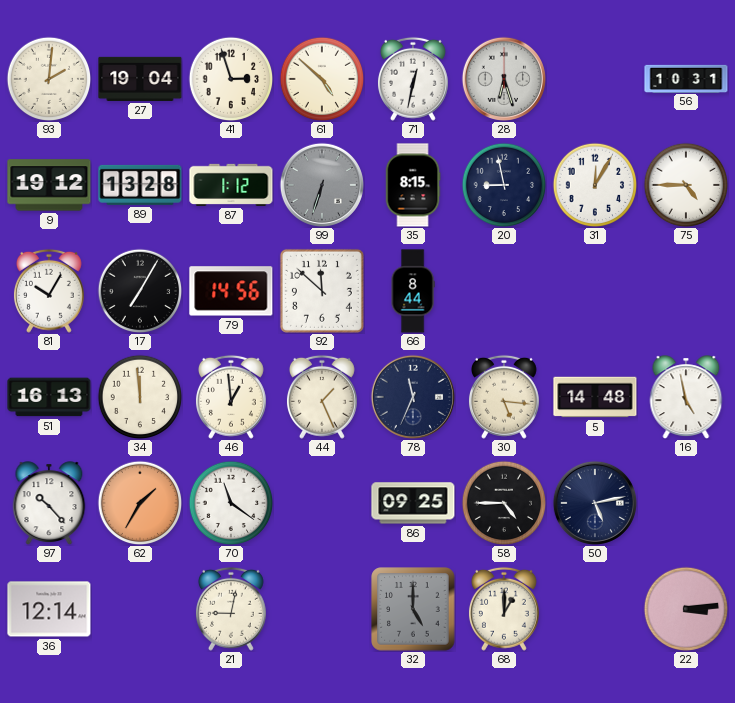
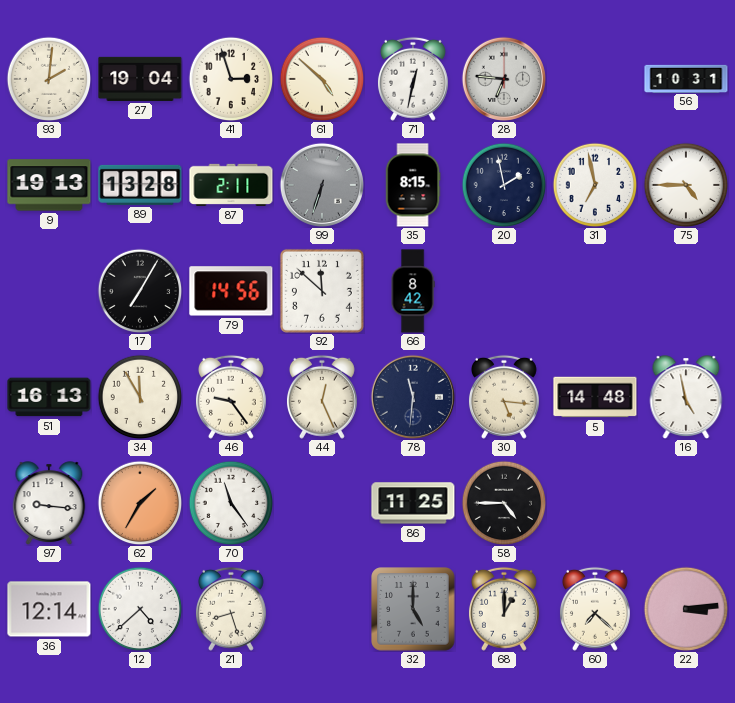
28: 6:27 -> 6:46 (504, 79)
9: 19:12 -> 19:13 (49, 185)
87: 1:12 -> 2:11 (231, 185)
20: 8:58 -> 1:58 (504, 185)
31: 12:05 -> 6:58 (595, 185)
81: 10:05 -> none (49, 291)
66: 8:44 -> 8:42 (413, 291)
34: 11:59 -> 11:55 (140, 397)
46: 12:59 -> 9:24 (231, 397)
44: 1:26 -> 12:26 (322, 397)
78: 11:34 -> 11:31 (413, 397)
97: 10:23 -> 9:16 (49, 503)
70: 11:21 -> 11:24 (231, 503)
86: 09:25 -> 11:25 (413, 503)
50: 5:13 -> none (595, 503)
12: none -> 4:38 (140, 609)
21: 9:02 -> 8:27 (231, 609)
60: none -> 7:22 (595, 609)
